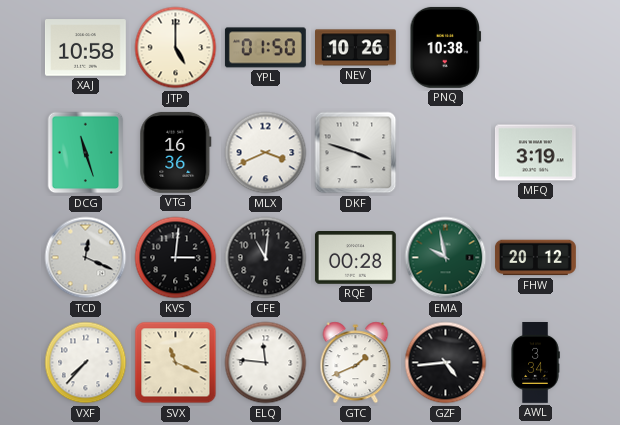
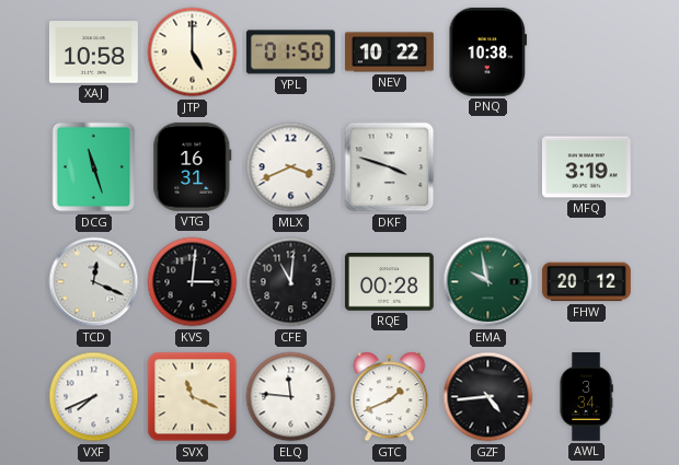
NEV: 10:26 -> 10:22 (390, 53)
VTG: 16:36 -> 16:31 (193, 166)
VXF: 7:37 -> 7:41 (94, 397)
